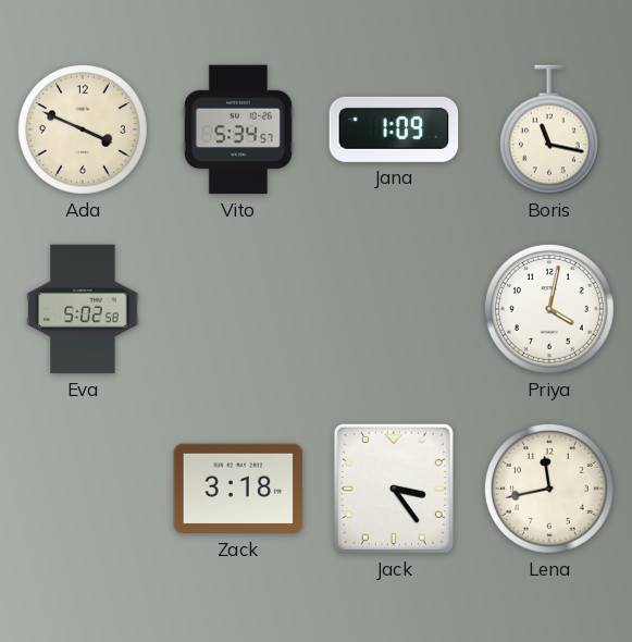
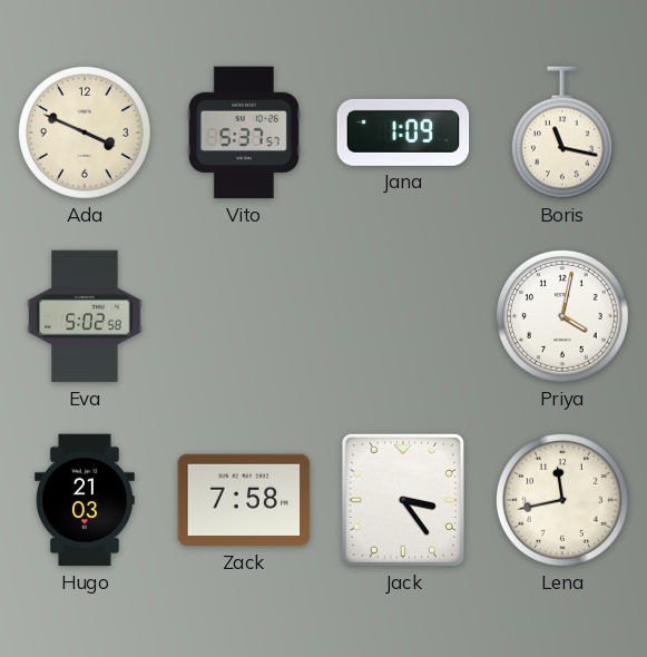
Vito: 5:34 -> 5:37 (244, 133)
Hugo: none -> 21:03 (85, 500)
Zack: 3:18 -> 7:58 (244, 500)
